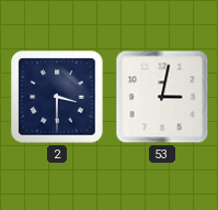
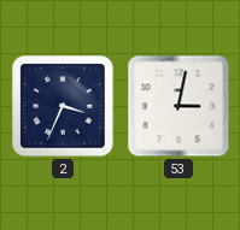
2: 3:30 -> 3:34 (63, 106)
